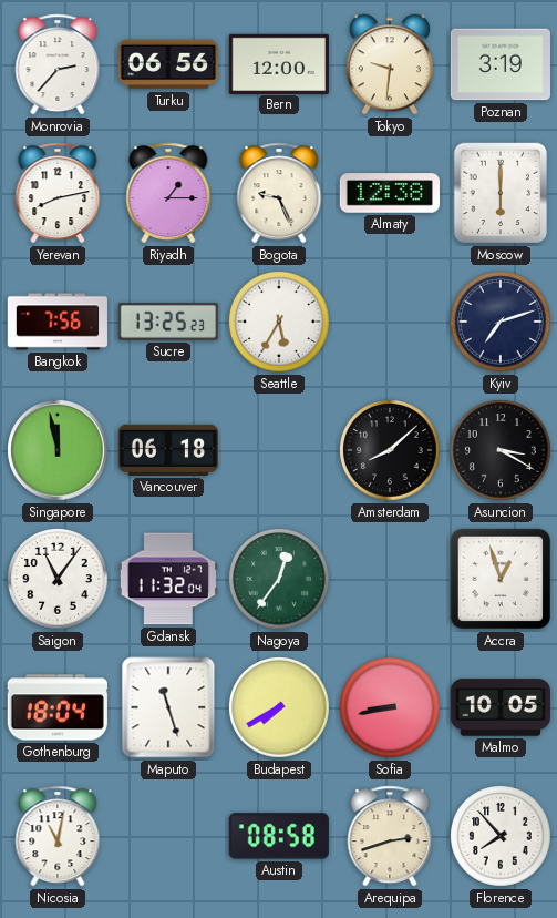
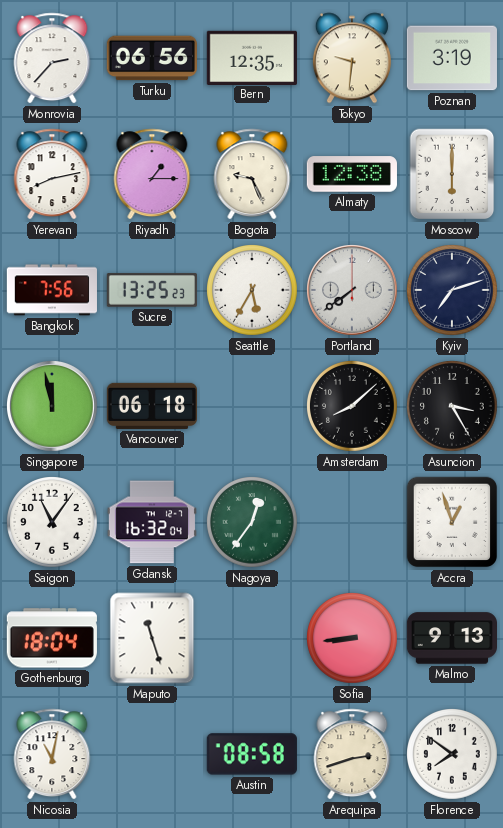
Bern: 12:00 -> 12:35 (252, 57)
Portland: none -> 7:39 (353, 291)
Asuncion: 3:20 -> 3:25 (452, 406)
Gdansk: 11:32 -> 16:32 (152, 522)
Budapest: 7:40 -> none (279, 707)
Sofia: 8:43 -> 8:44 (352, 638)
Malmo: 10:05 -> 9:13 (451, 638)
Florence: 7:53 -> 7:51 (452, 754)
